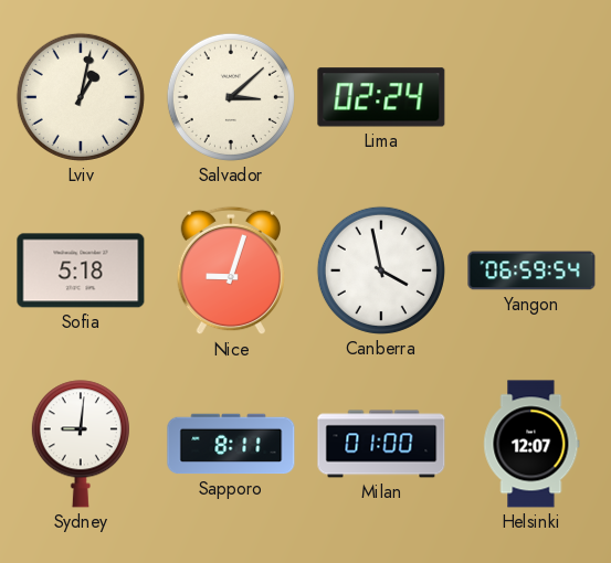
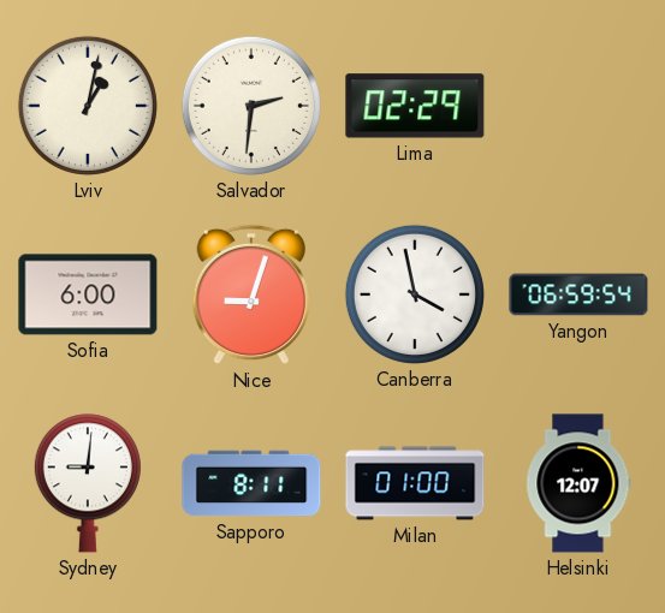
Salvador: 3:08 -> 2:31 (251, 106)
Lima: 02:24 -> 02:29 (415, 106)
Sofia: 5:18 -> 6:00 (88, 294)
